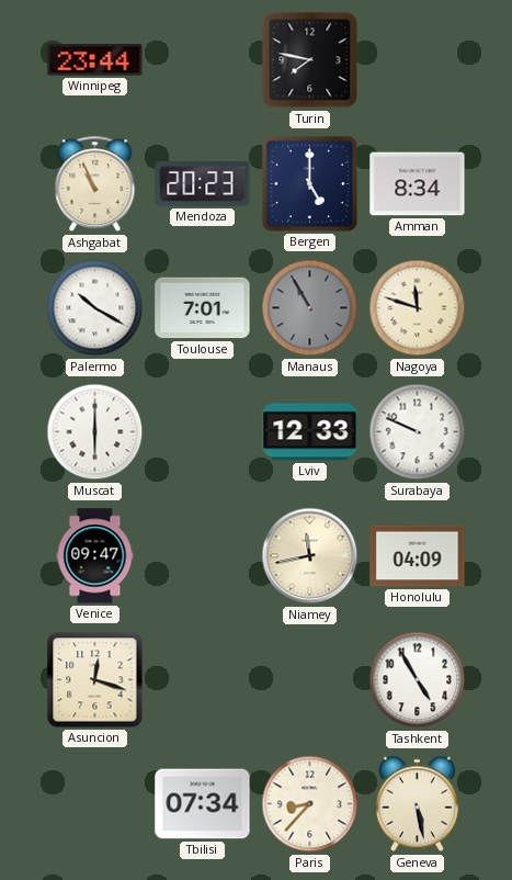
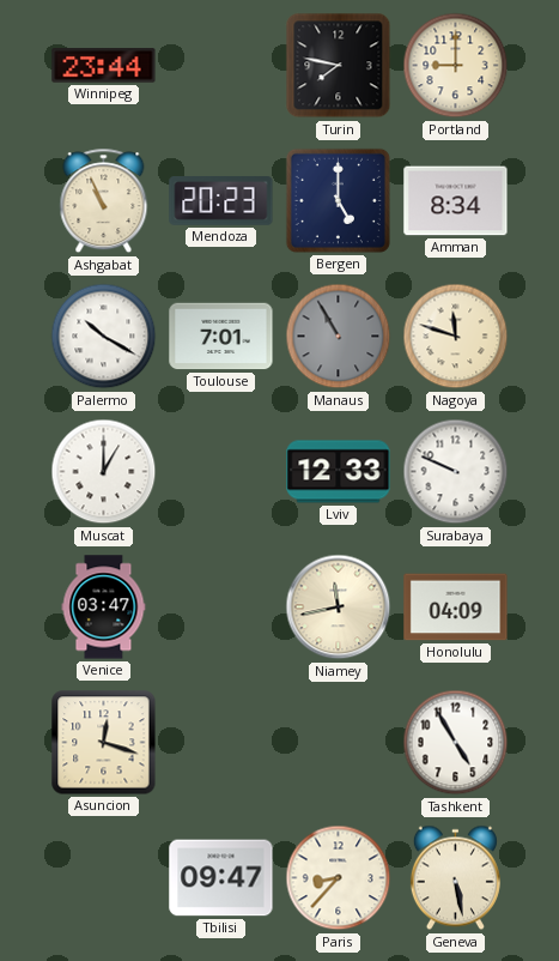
Portland: none -> 9:00 (456, 66)
Muscat: 6:00 -> 1:00 (104, 472)
Venice: 09:47 -> 03:47 (104, 608)
Tbilisi: 07:34 -> 09:47 (221, 878)
